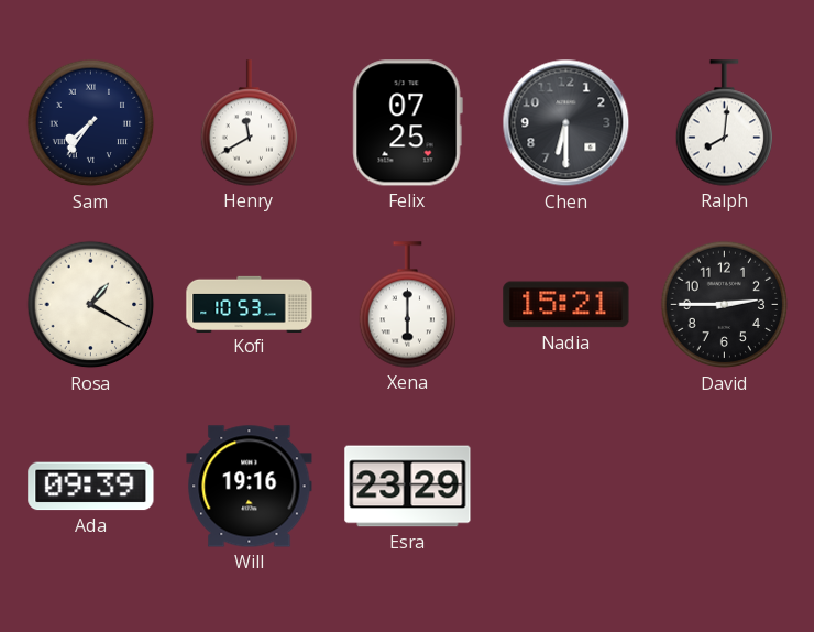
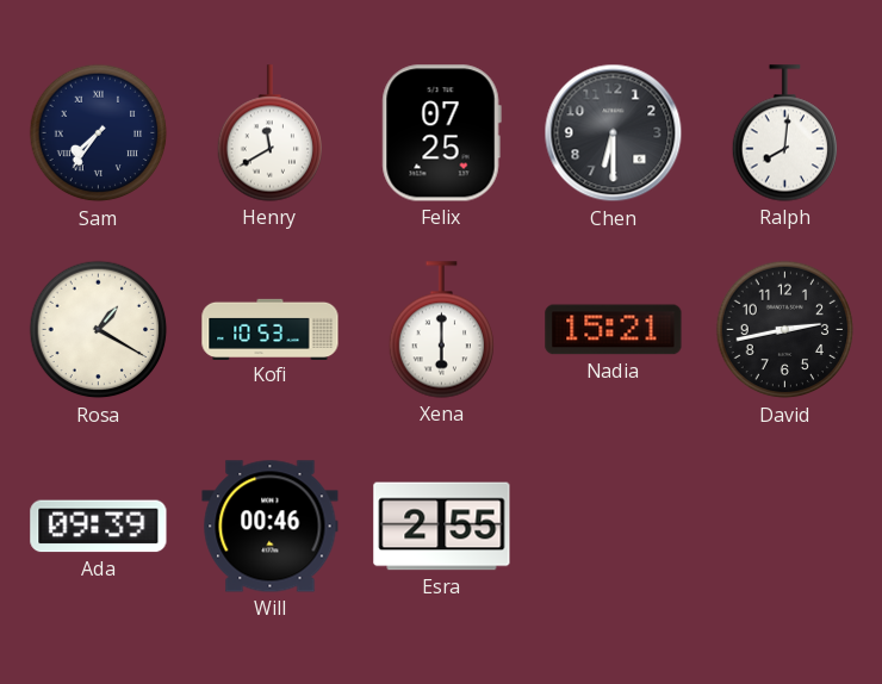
David: 2:45 -> 2:43 (785, 330)
Will: 19:16 -> 00:46 (271, 527)
Esra: 23:29 -> 2:55 (442, 527)
